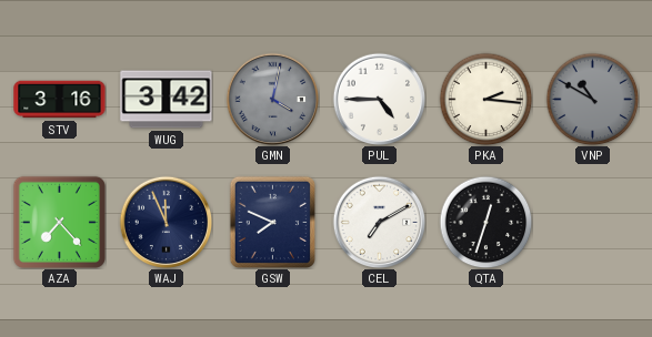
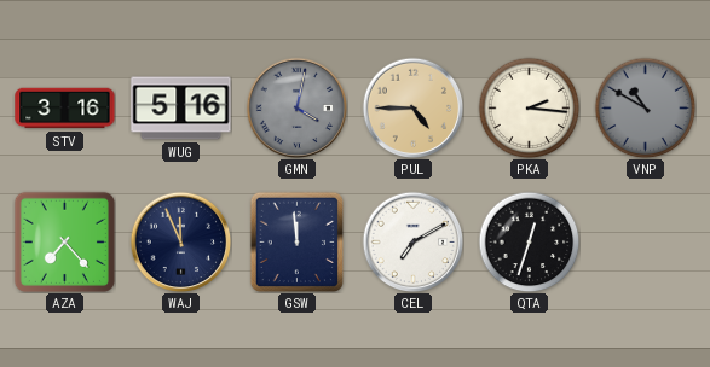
WUG: 3:42 -> 5:16 (181, 109)
PUL dial: white -> champagne (412, 107)
GSW: 7:49 -> 11:59 (296, 241)
